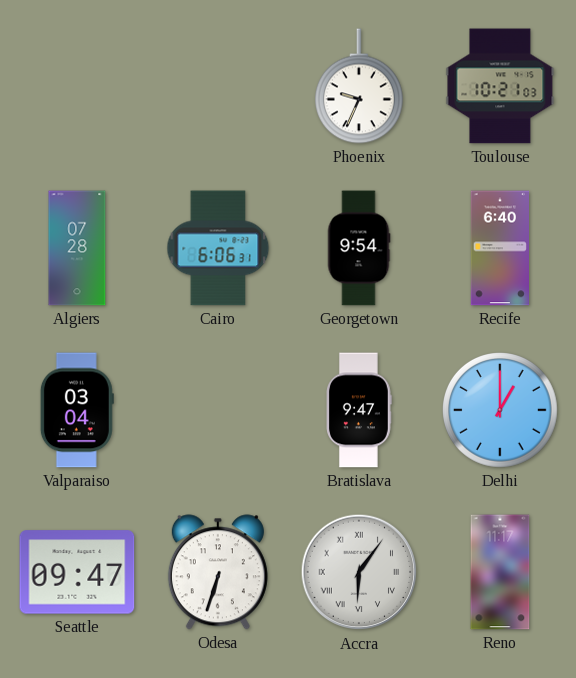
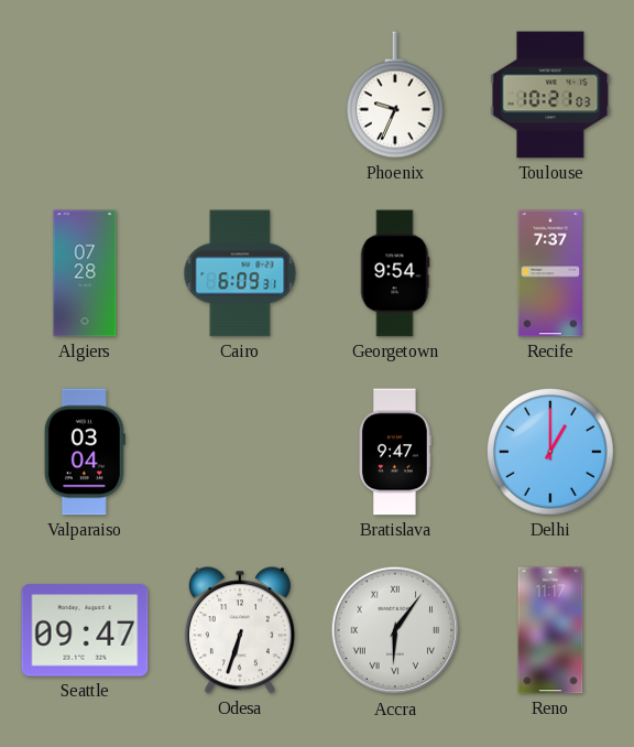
Cairo: 6:06 -> 6:09 (240, 273)
Recife: 6:40 -> 7:37 (549, 273)
